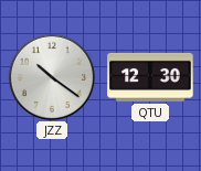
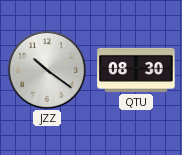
QTU: 12:30 -> 08:30 (136, 70)
